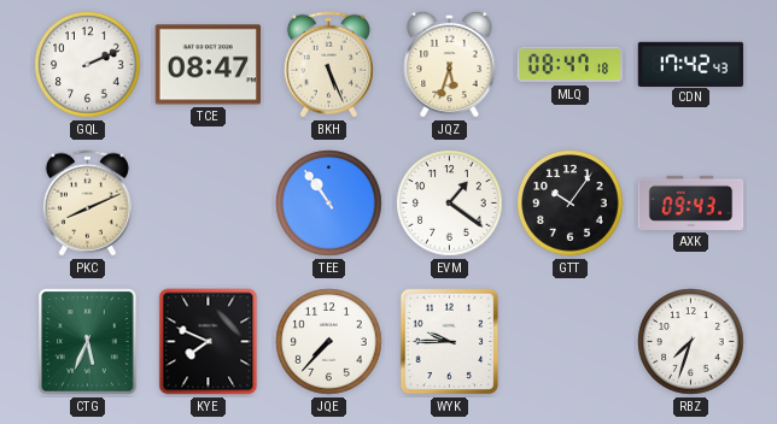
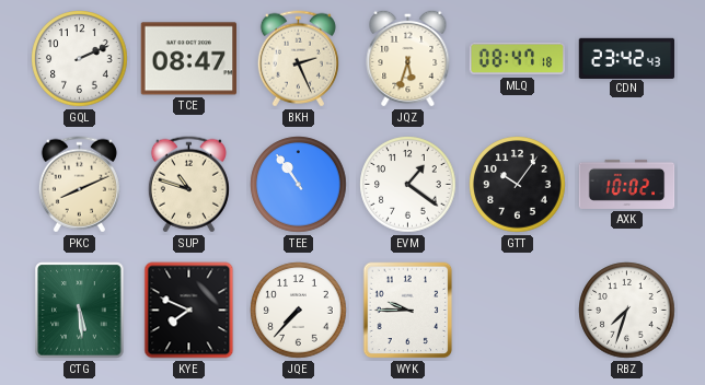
BKH: 5:26 -> 2:26 (298, 59)
CDN: 17:42 -> 23:42 (627, 58)
SUP: none -> 10:48 (188, 185)
AXK: 09:43 -> 10:02 (627, 184)
CTG: 5:34 -> 5:29 (80, 311)
